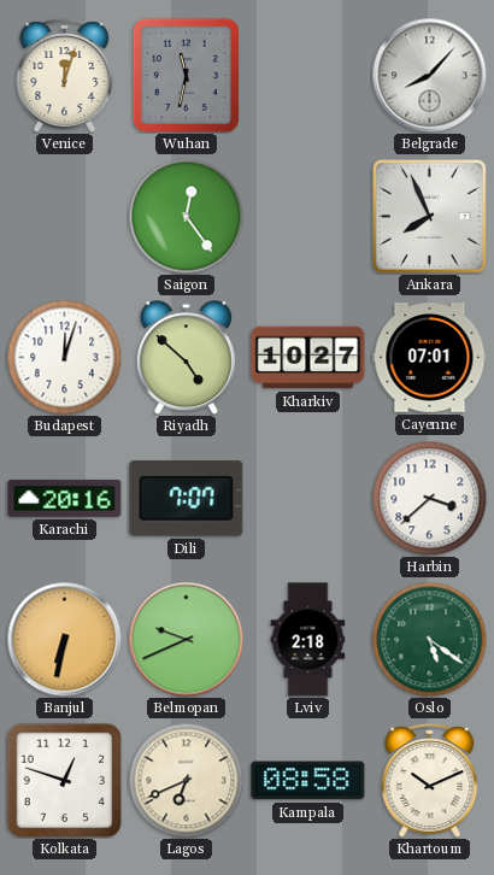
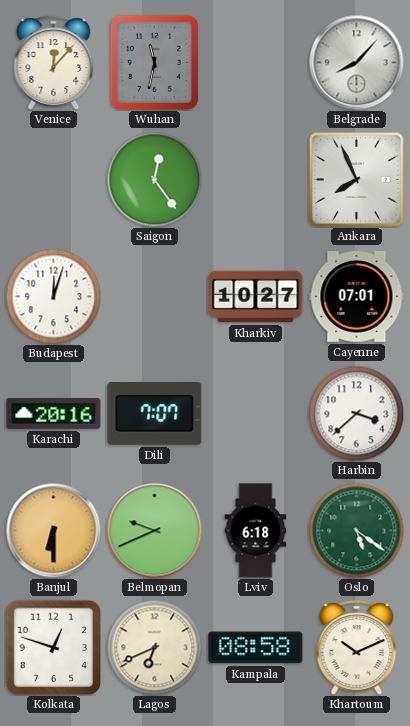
Venice: 12:03 -> 12:07 (54, 63)
Riyadh: 4:52 -> none (186, 358)
Banjul: 6:32 -> 6:30 (53, 530)
Lviv: 2:18 -> 6:18 (256, 531)
